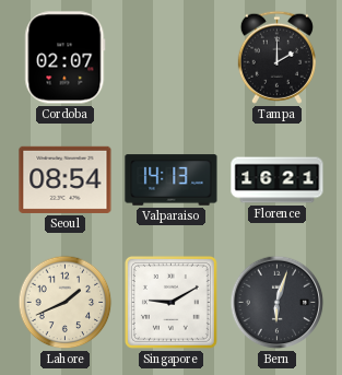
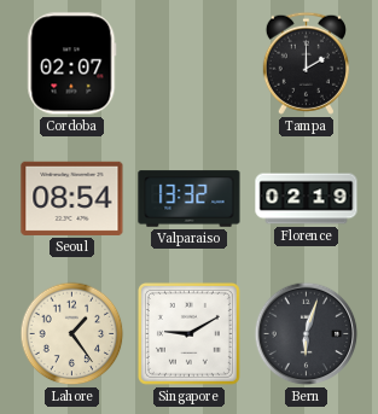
Valparaiso: 14:13 -> 13:32 (190, 199)
Florence: 16:21 -> 02:19 (307, 199)
Lahore: 1:41 -> 1:24 (72, 334)
